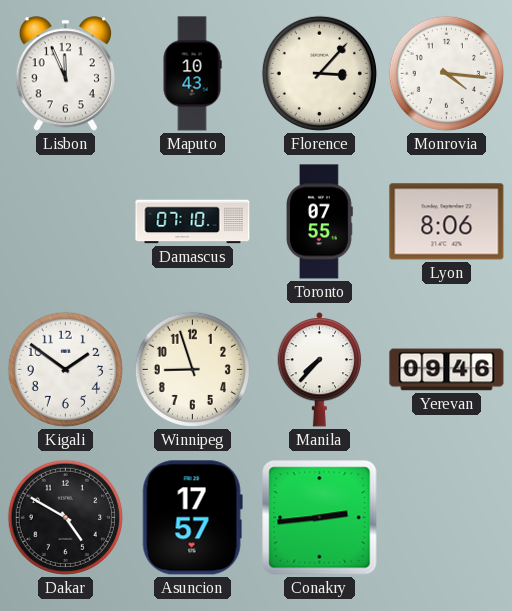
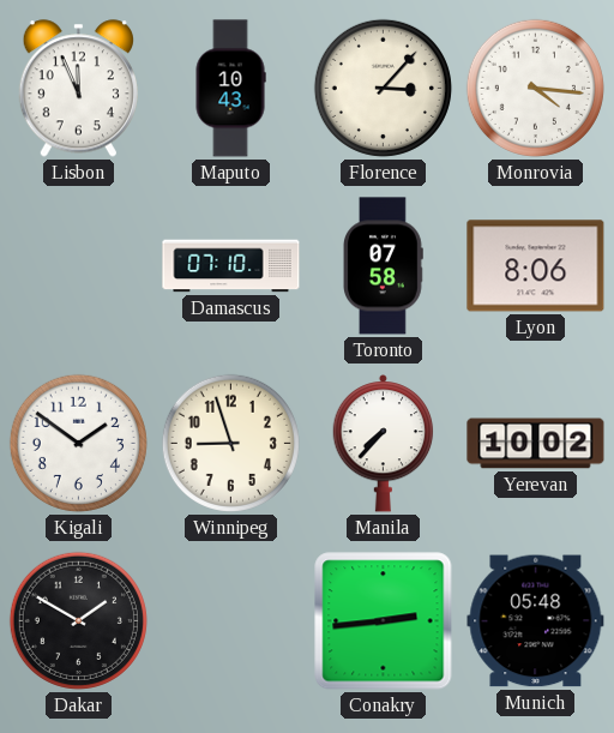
Toronto: 07:55 -> 07:58 (384, 266)
Yerevan: 09:46 -> 10:02 (536, 444)
Dakar: 4:50 -> 1:50 (78, 620)
Asuncion: 17:57 -> none (192, 518)
Munich: none -> 05:48 (536, 621)
